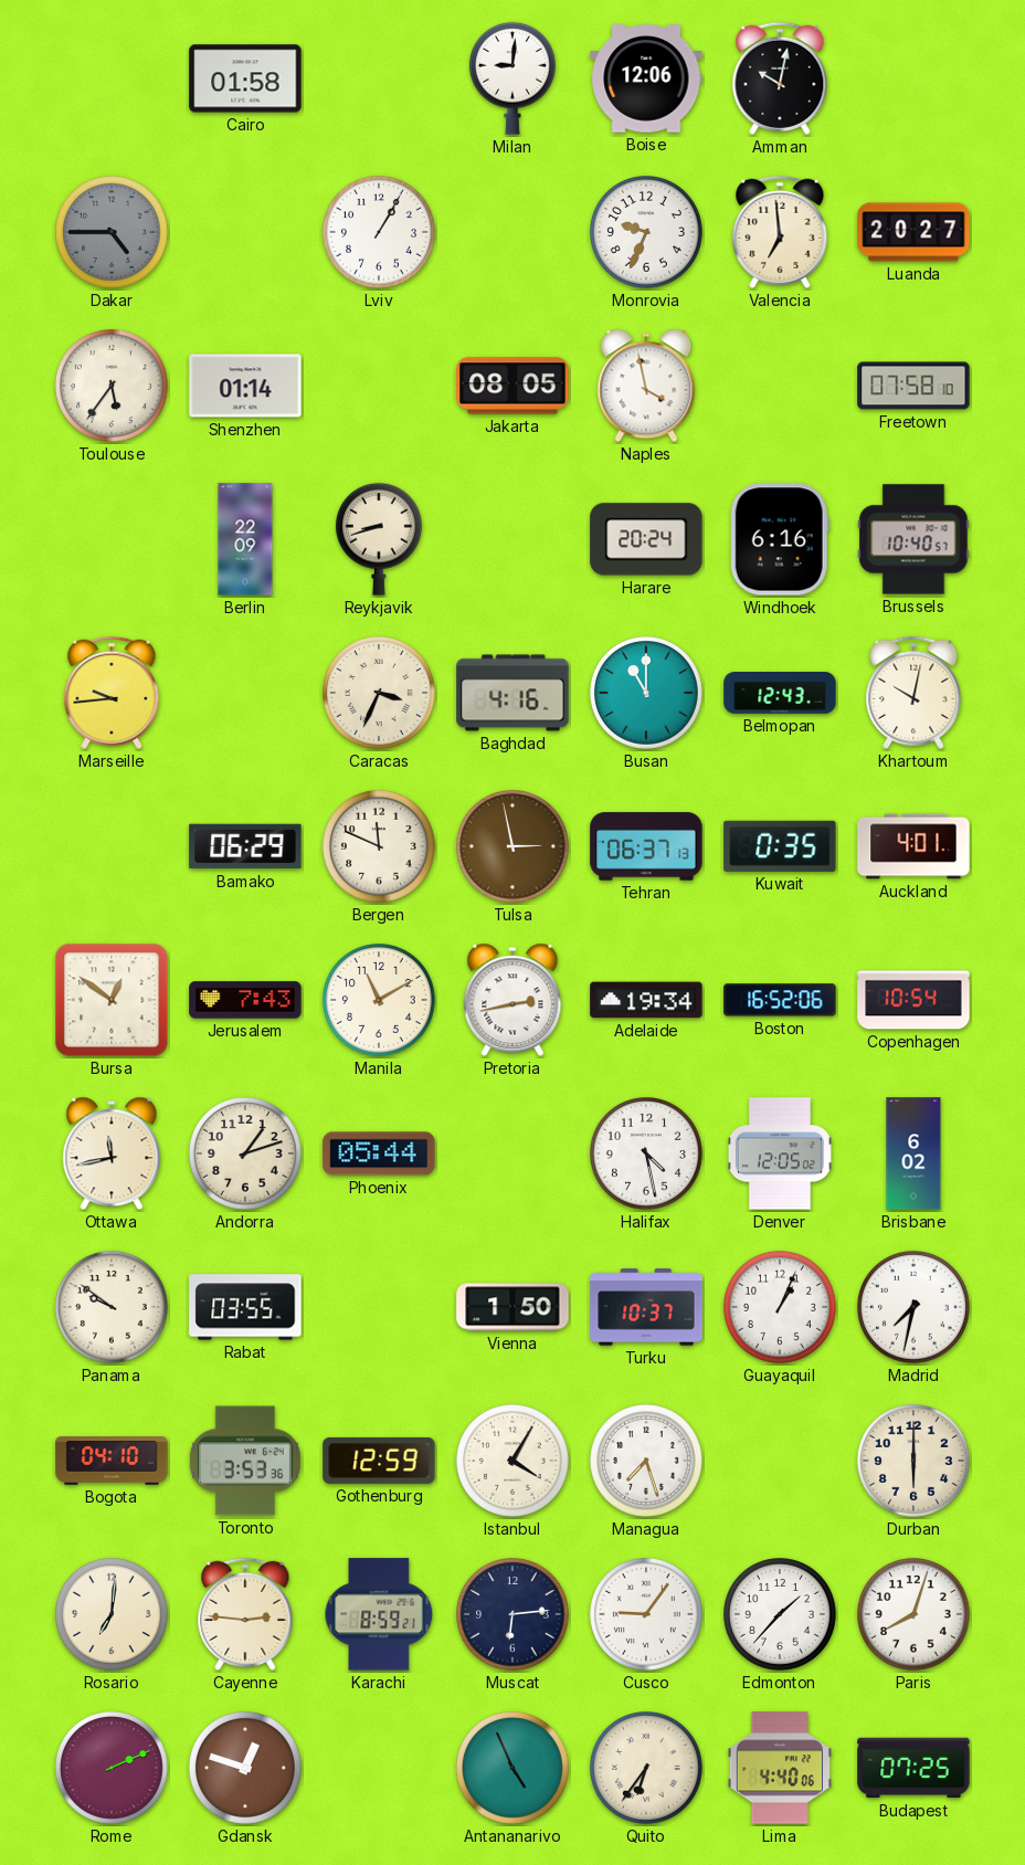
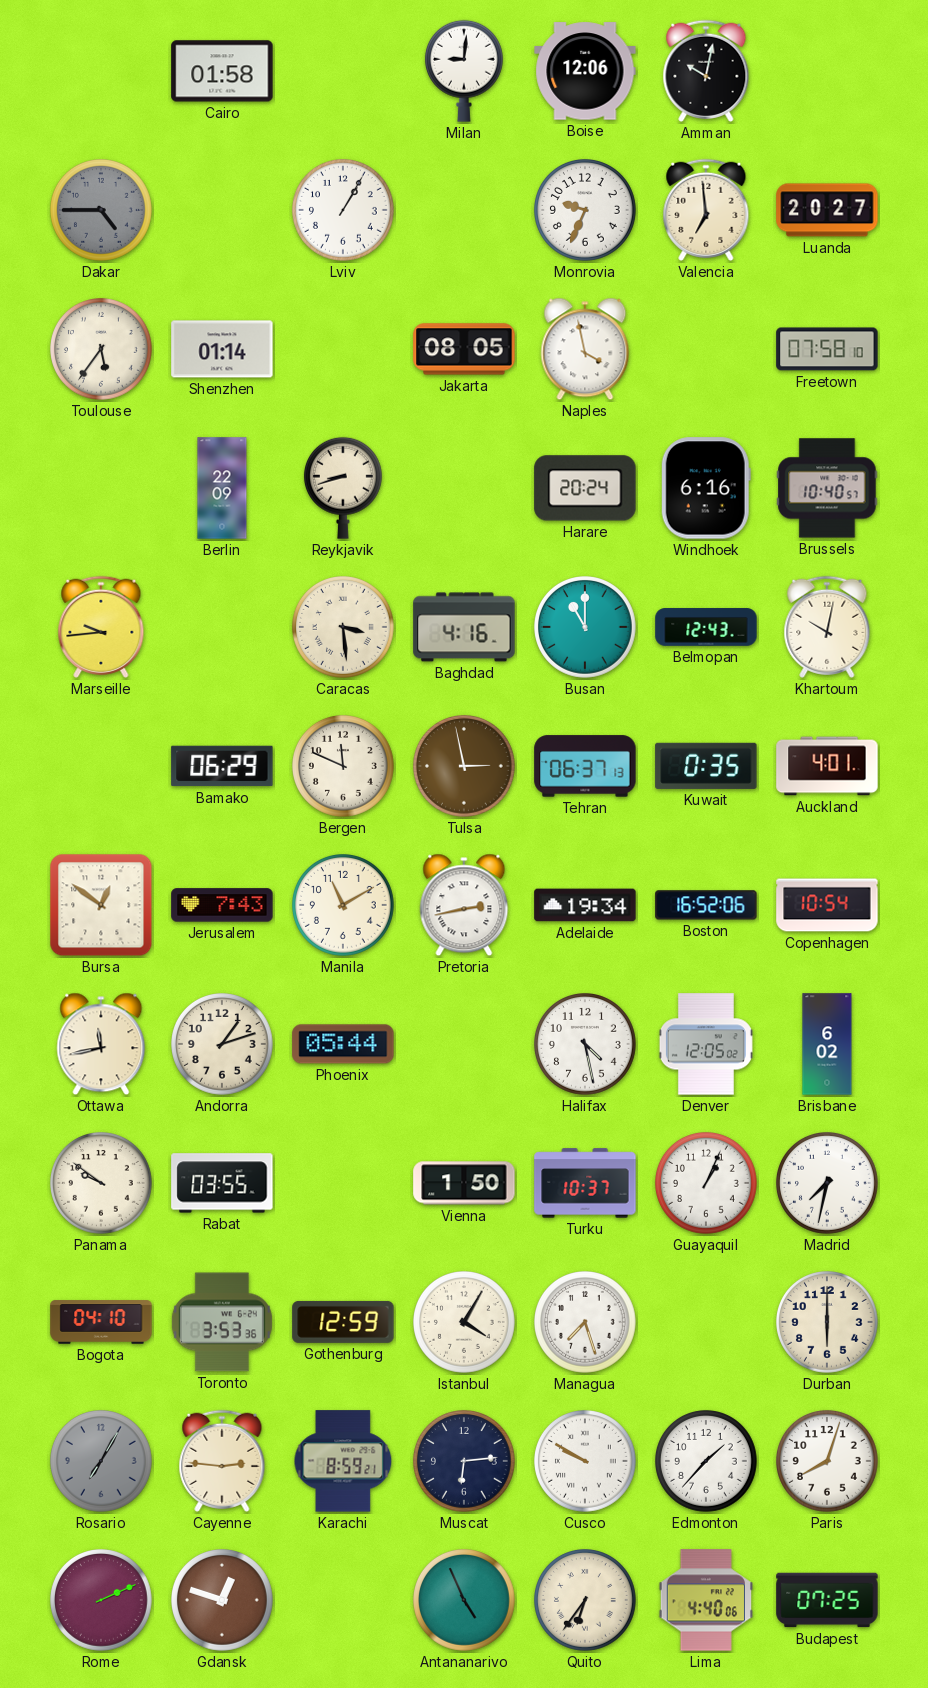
Caracas: 3:34 -> 3:29 (344, 628)
Rosario: 7:01 -> 7:05 (102, 1462)
Rosario dial: cream -> grey (102, 1462)
Cusco: 9:06 -> 9:50 (586, 1462)
